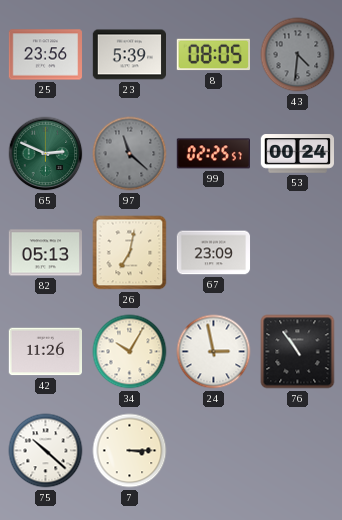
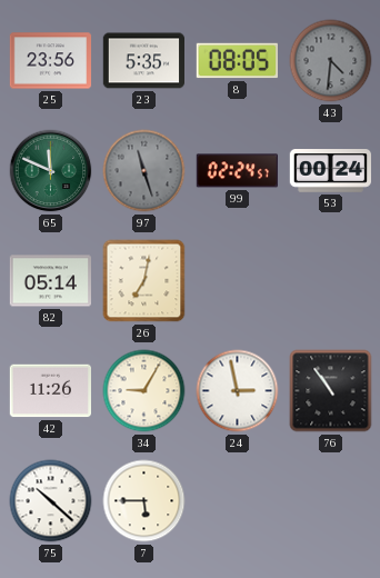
23: 5:39 -> 5:35 (144, 61)
65: 2:49 -> 11:49 (51, 171)
97: 11:22 -> 11:27 (144, 171)
99: 02:25 -> 02:24 (237, 171)
82: 05:13 -> 05:14 (50, 281)
67: 23:09 -> none (214, 253)
34: 10:05 -> 9:05 (144, 391)
7: 3:15 -> 5:45 (144, 501)
